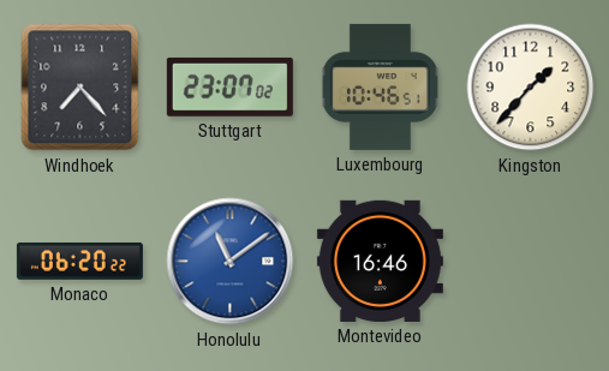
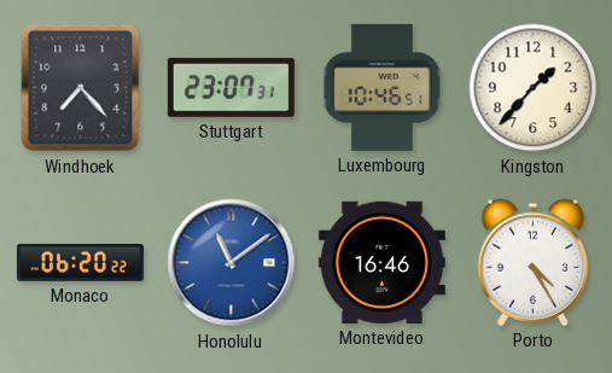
Stuttgart: 23:07:02 -> 23:07:31 (231, 87)
Porto: none -> 4:25 (534, 262)
